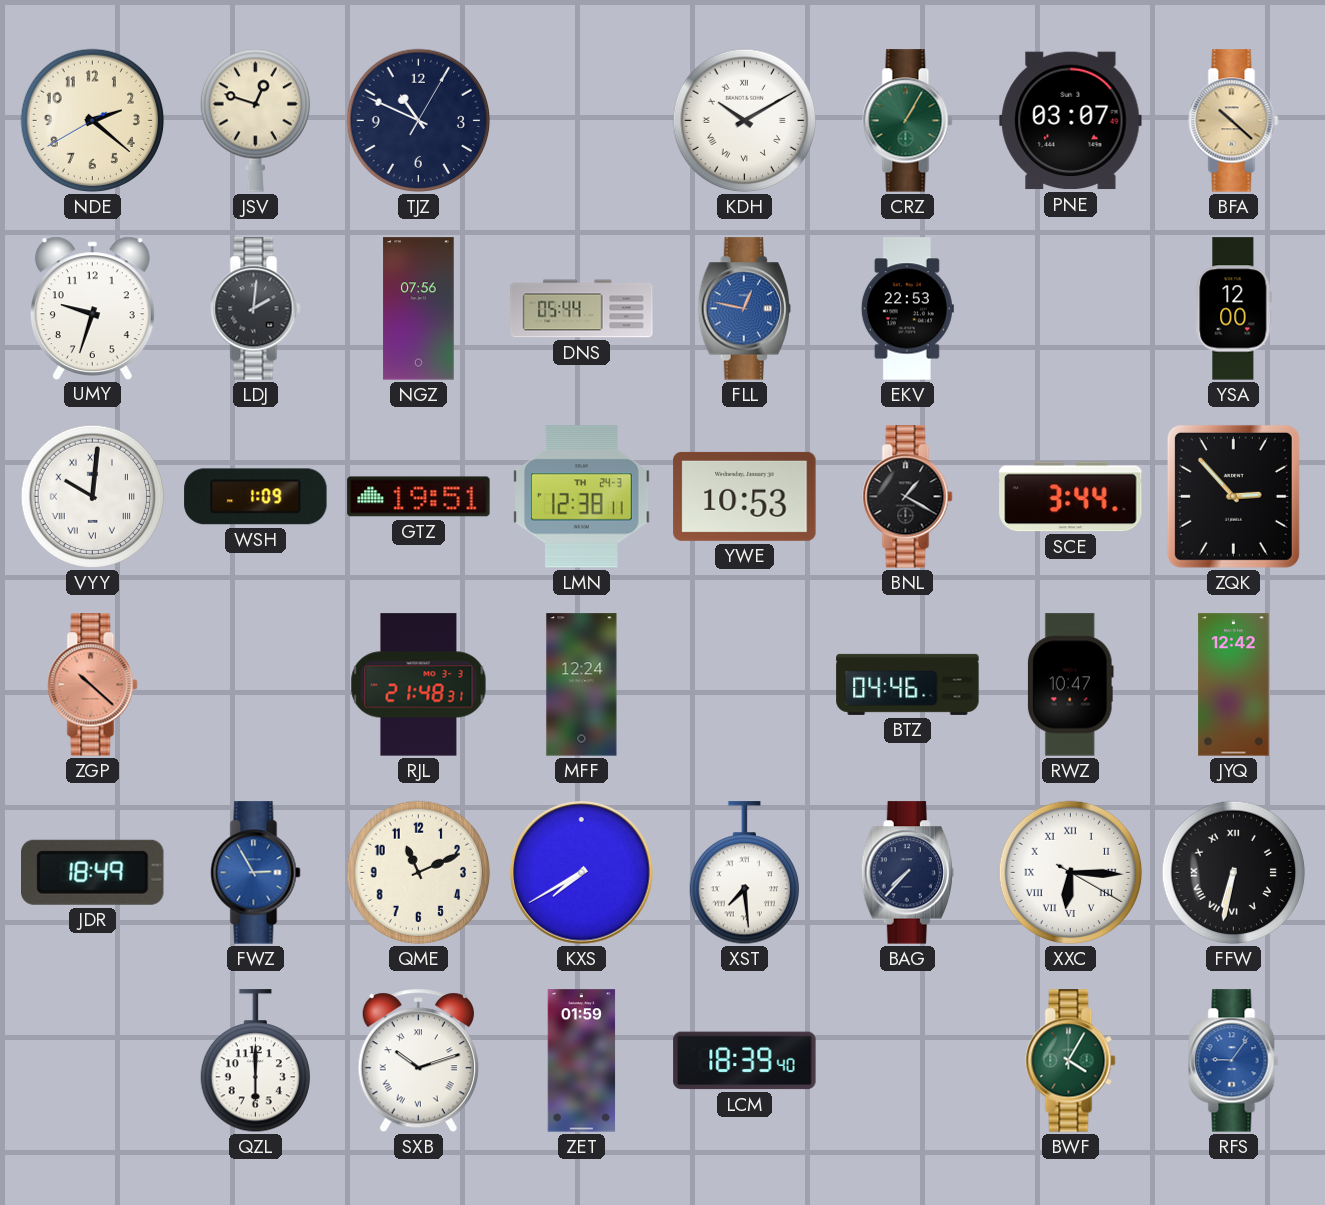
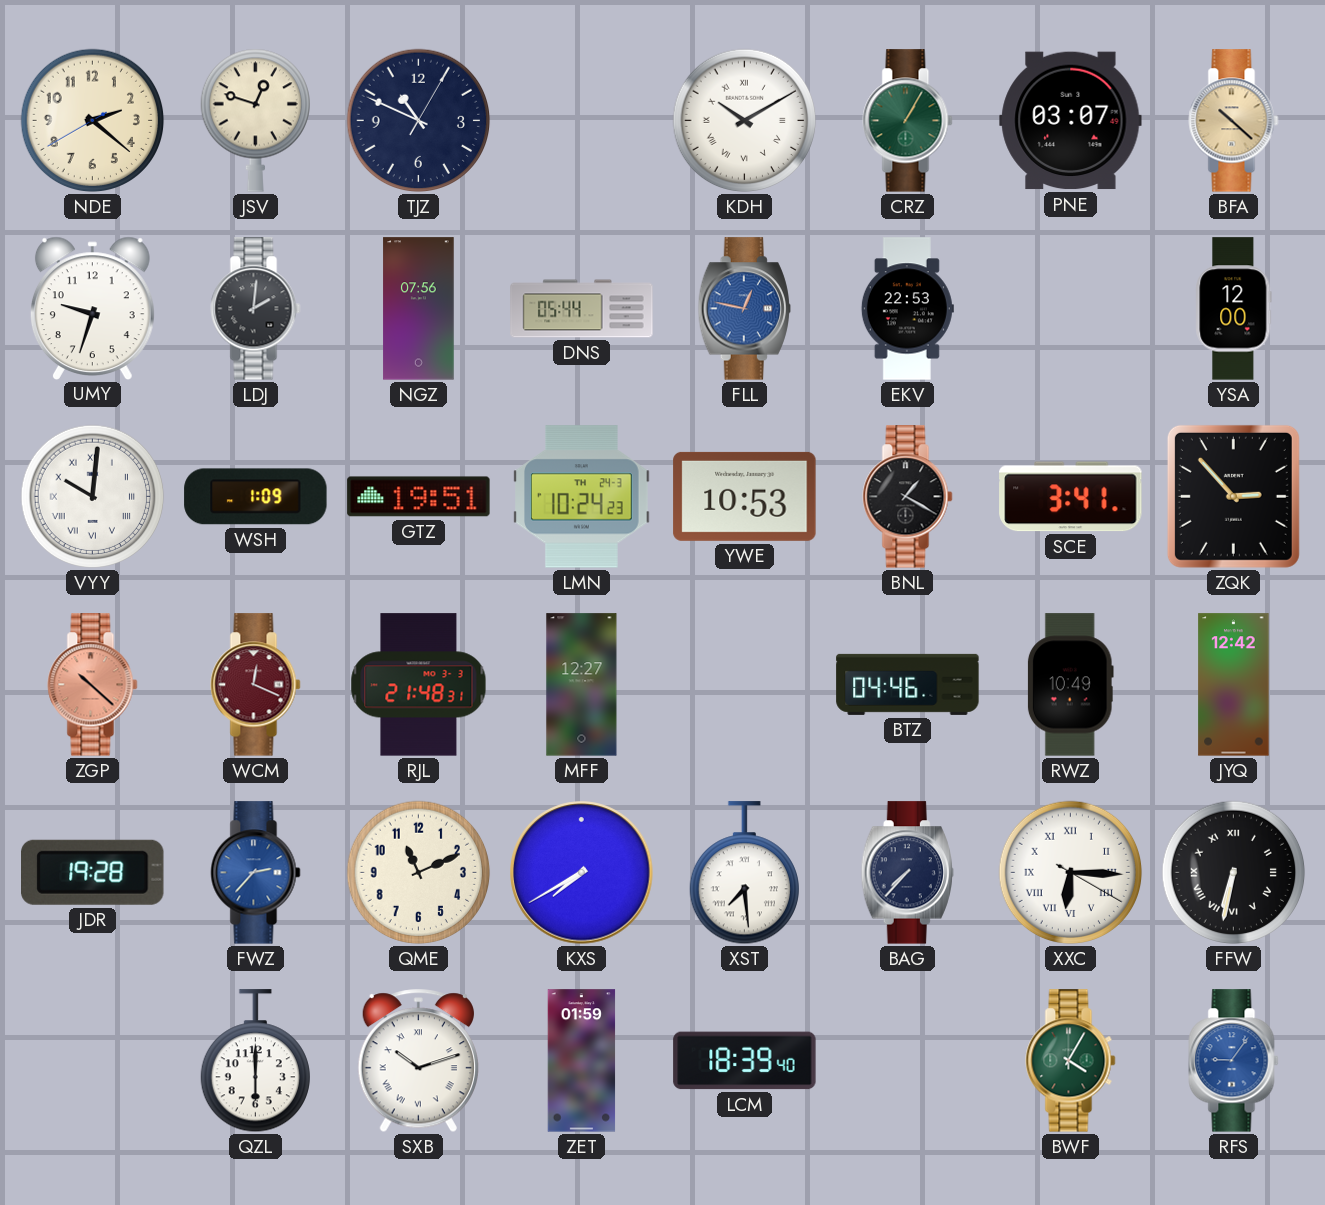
LMN: 12:38 -> 10:24 (582, 497)
SCE: 3:44 -> 3:41 (1071, 497)
WCM: none -> 12:19 (256, 685)
MFF: 12:24 -> 12:27 (582, 685)
RWZ: 10:47 -> 10:49 (1070, 685)
JDR: 18:49 -> 19:28 (93, 872)
FWZ: 2:55 -> 2:37 (256, 873)
